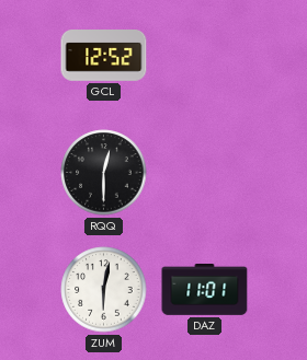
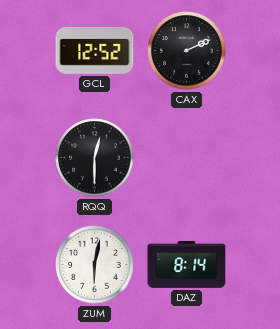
CAX: none -> 2:11 (187, 51)
DAZ: 11:01 -> 8:14 (187, 265)
